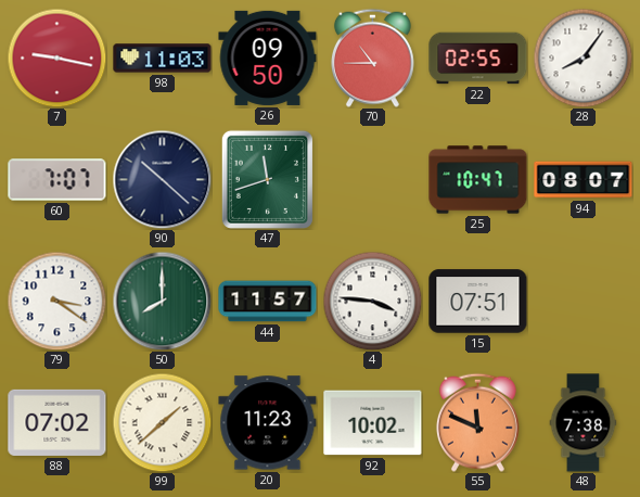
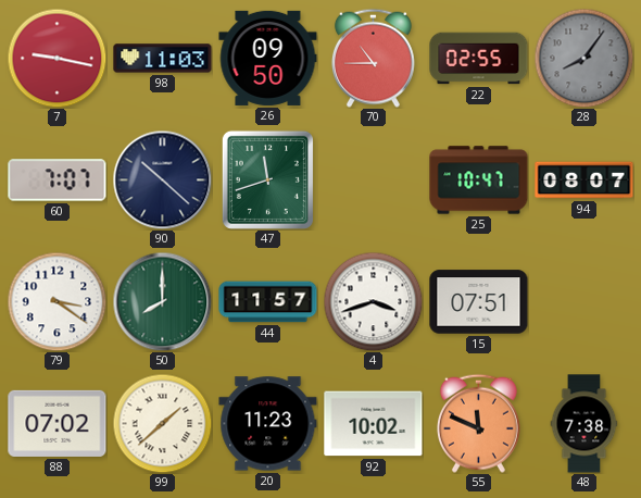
28 dial: white -> grey (583, 58)
4: 3:46 -> 3:42 (373, 301)
